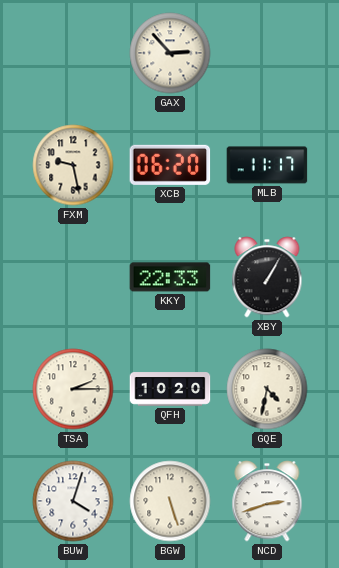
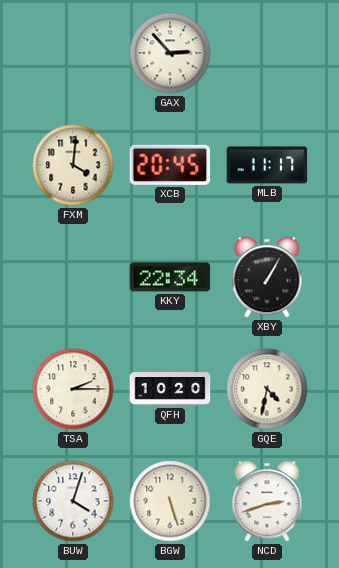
FXM: 9:28 -> 4:01 (73, 165)
XCB: 06:20 -> 20:45 (170, 165)
KKY: 22:33 -> 22:34 (170, 277)
